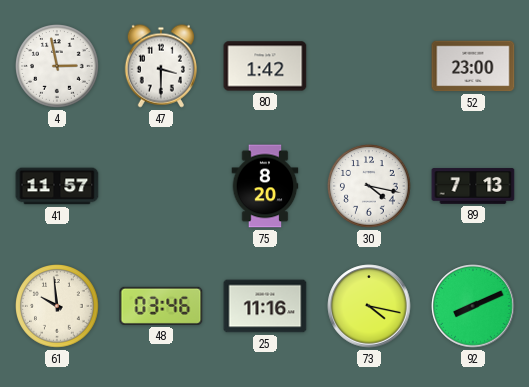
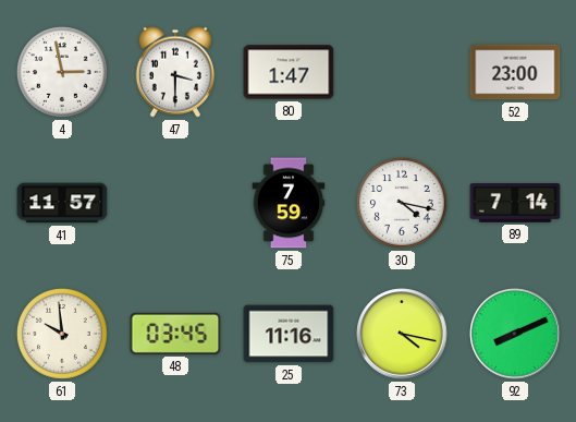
80: 1:42 -> 1:47 (289, 72)
75: 8:20 -> 7:59 (289, 203)
89: 7:13 -> 7:14 (515, 203)
48: 03:46 -> 03:45 (175, 334)
